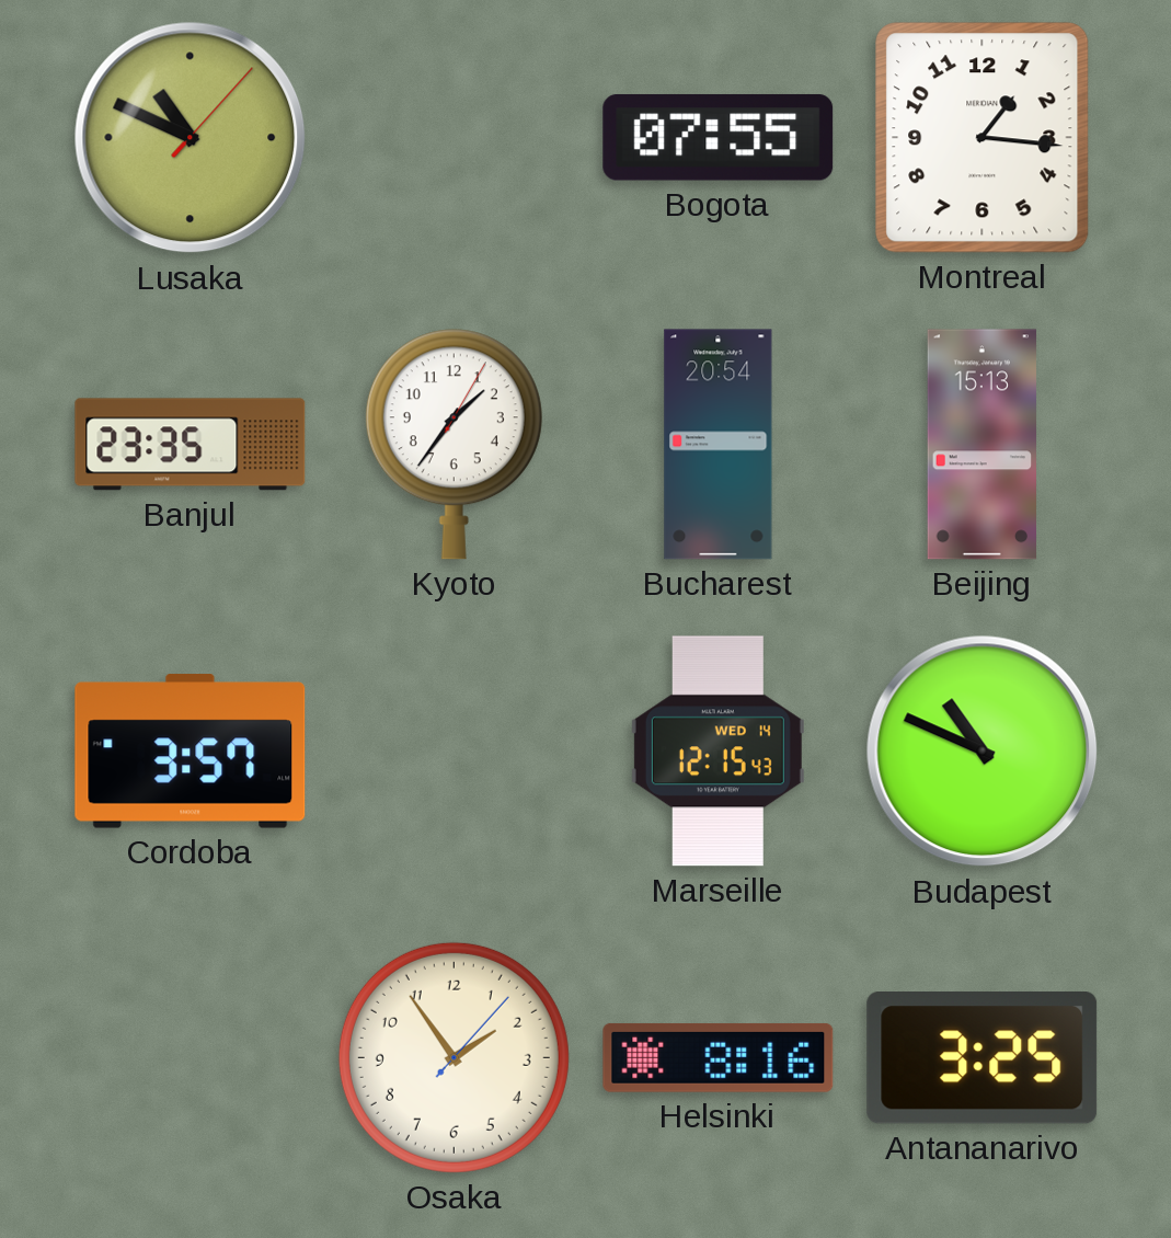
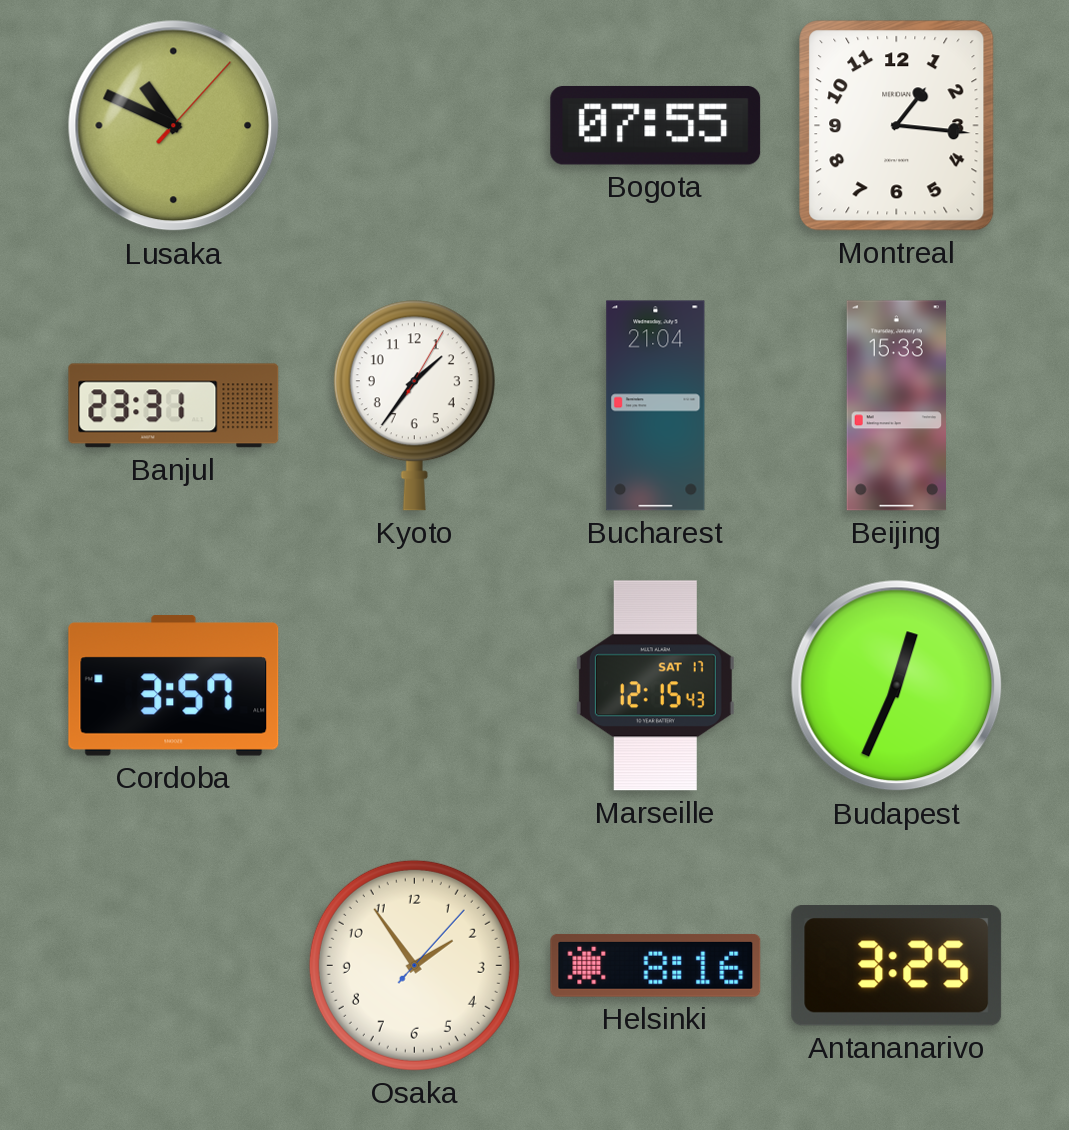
Banjul: 23:35 -> 23:31 (174, 406)
Bucharest: 20:54 -> 21:04 (656, 406)
Beijing: 15:13 -> 15:33 (896, 406)
Marseille date: WED 14 -> SAT 17 (655, 686)
Budapest: 10:49 -> 12:34 (897, 686)
